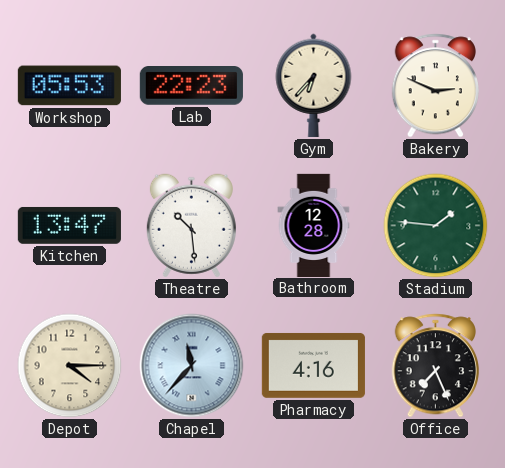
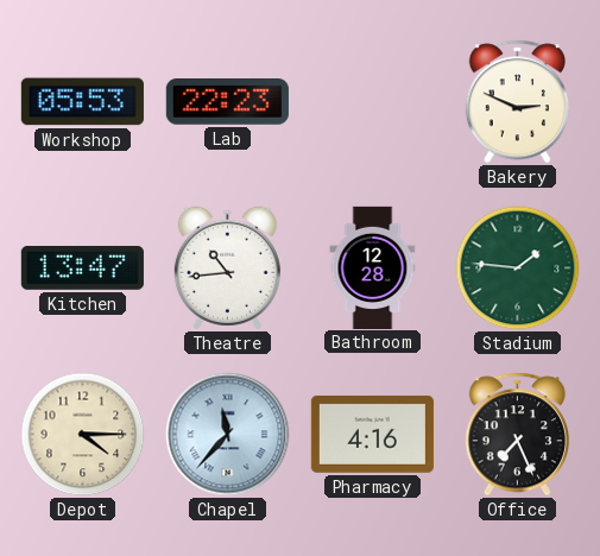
Gym: 6:37 -> none (314, 85)
Theatre: 10:29 -> 10:44 (227, 268)
